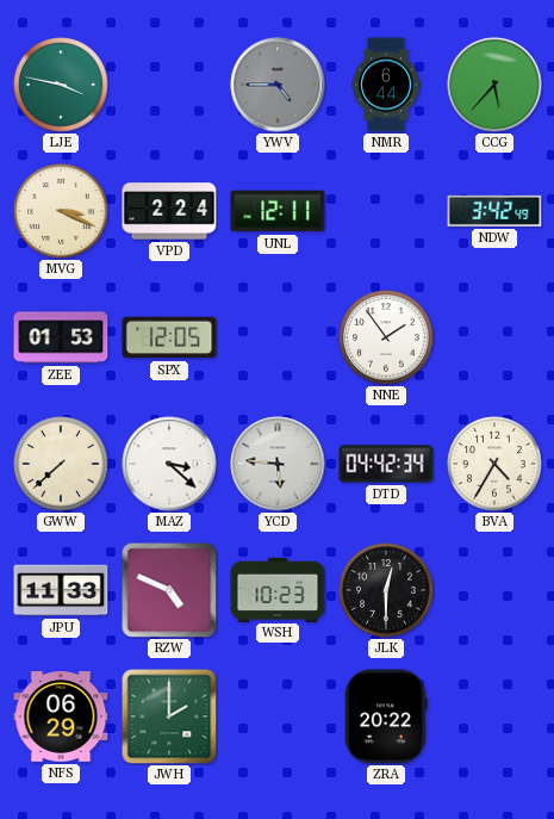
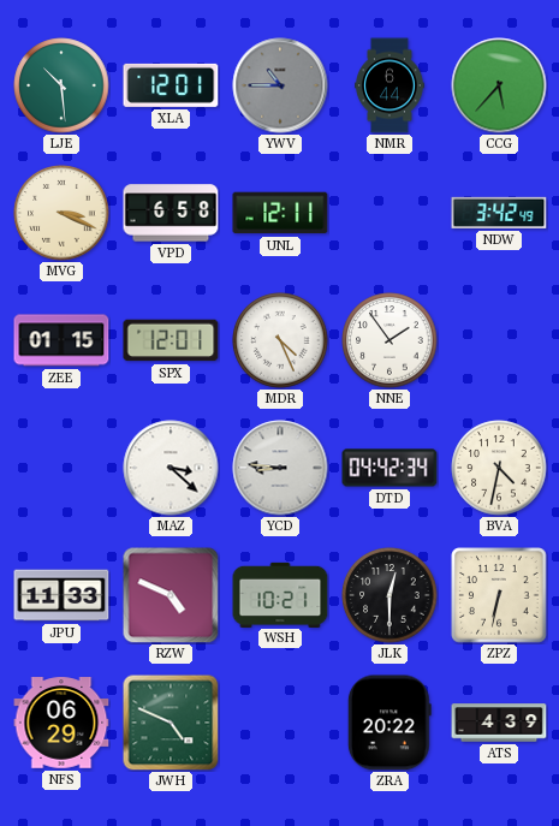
LJE: 3:47 -> 10:29 (61, 85)
XLA: none -> 12:01 (171, 85)
YWV: 4:45 -> 10:45 (280, 85)
VPD: 2:24 -> 6:58 (171, 213)
ZEE: 01:53 -> 01:15 (61, 340)
SPX: 12:05 -> 12:01 (171, 340)
MDR: none -> 4:26 (280, 340)
GWW: 7:38 -> none (61, 464)
YCD: 5:46 -> 8:46 (280, 468)
BVA: 4:35 -> 4:32 (499, 468)
WSH: 10:23 -> 10:21 (280, 594)
ZPZ: none -> 6:32 (499, 595)
JWH: 2:00 -> 4:49 (171, 723)
ATS: none -> 4:39 (499, 723)
